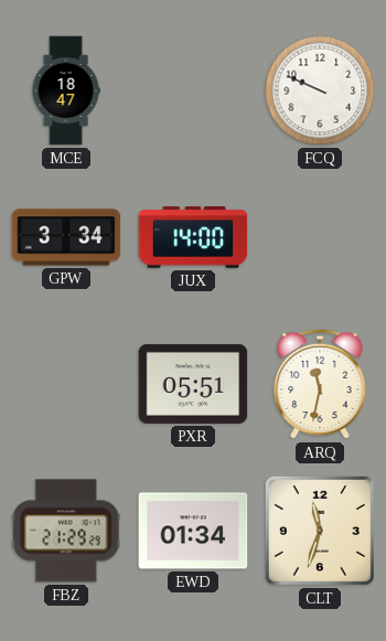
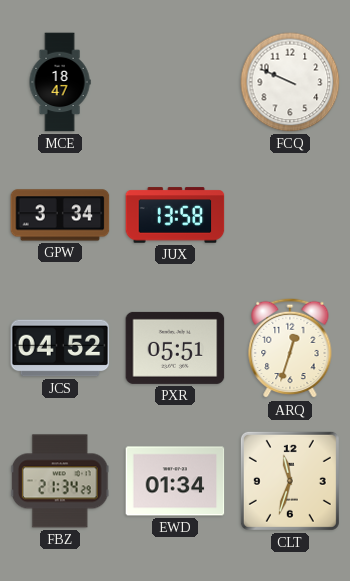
JUX: 14:00 -> 13:58 (175, 215)
JCS: none -> 04:52 (60, 348)
ARQ: 11:32 -> 12:33 (290, 348)
FBZ: 21:29 -> 21:34 (60, 481)
